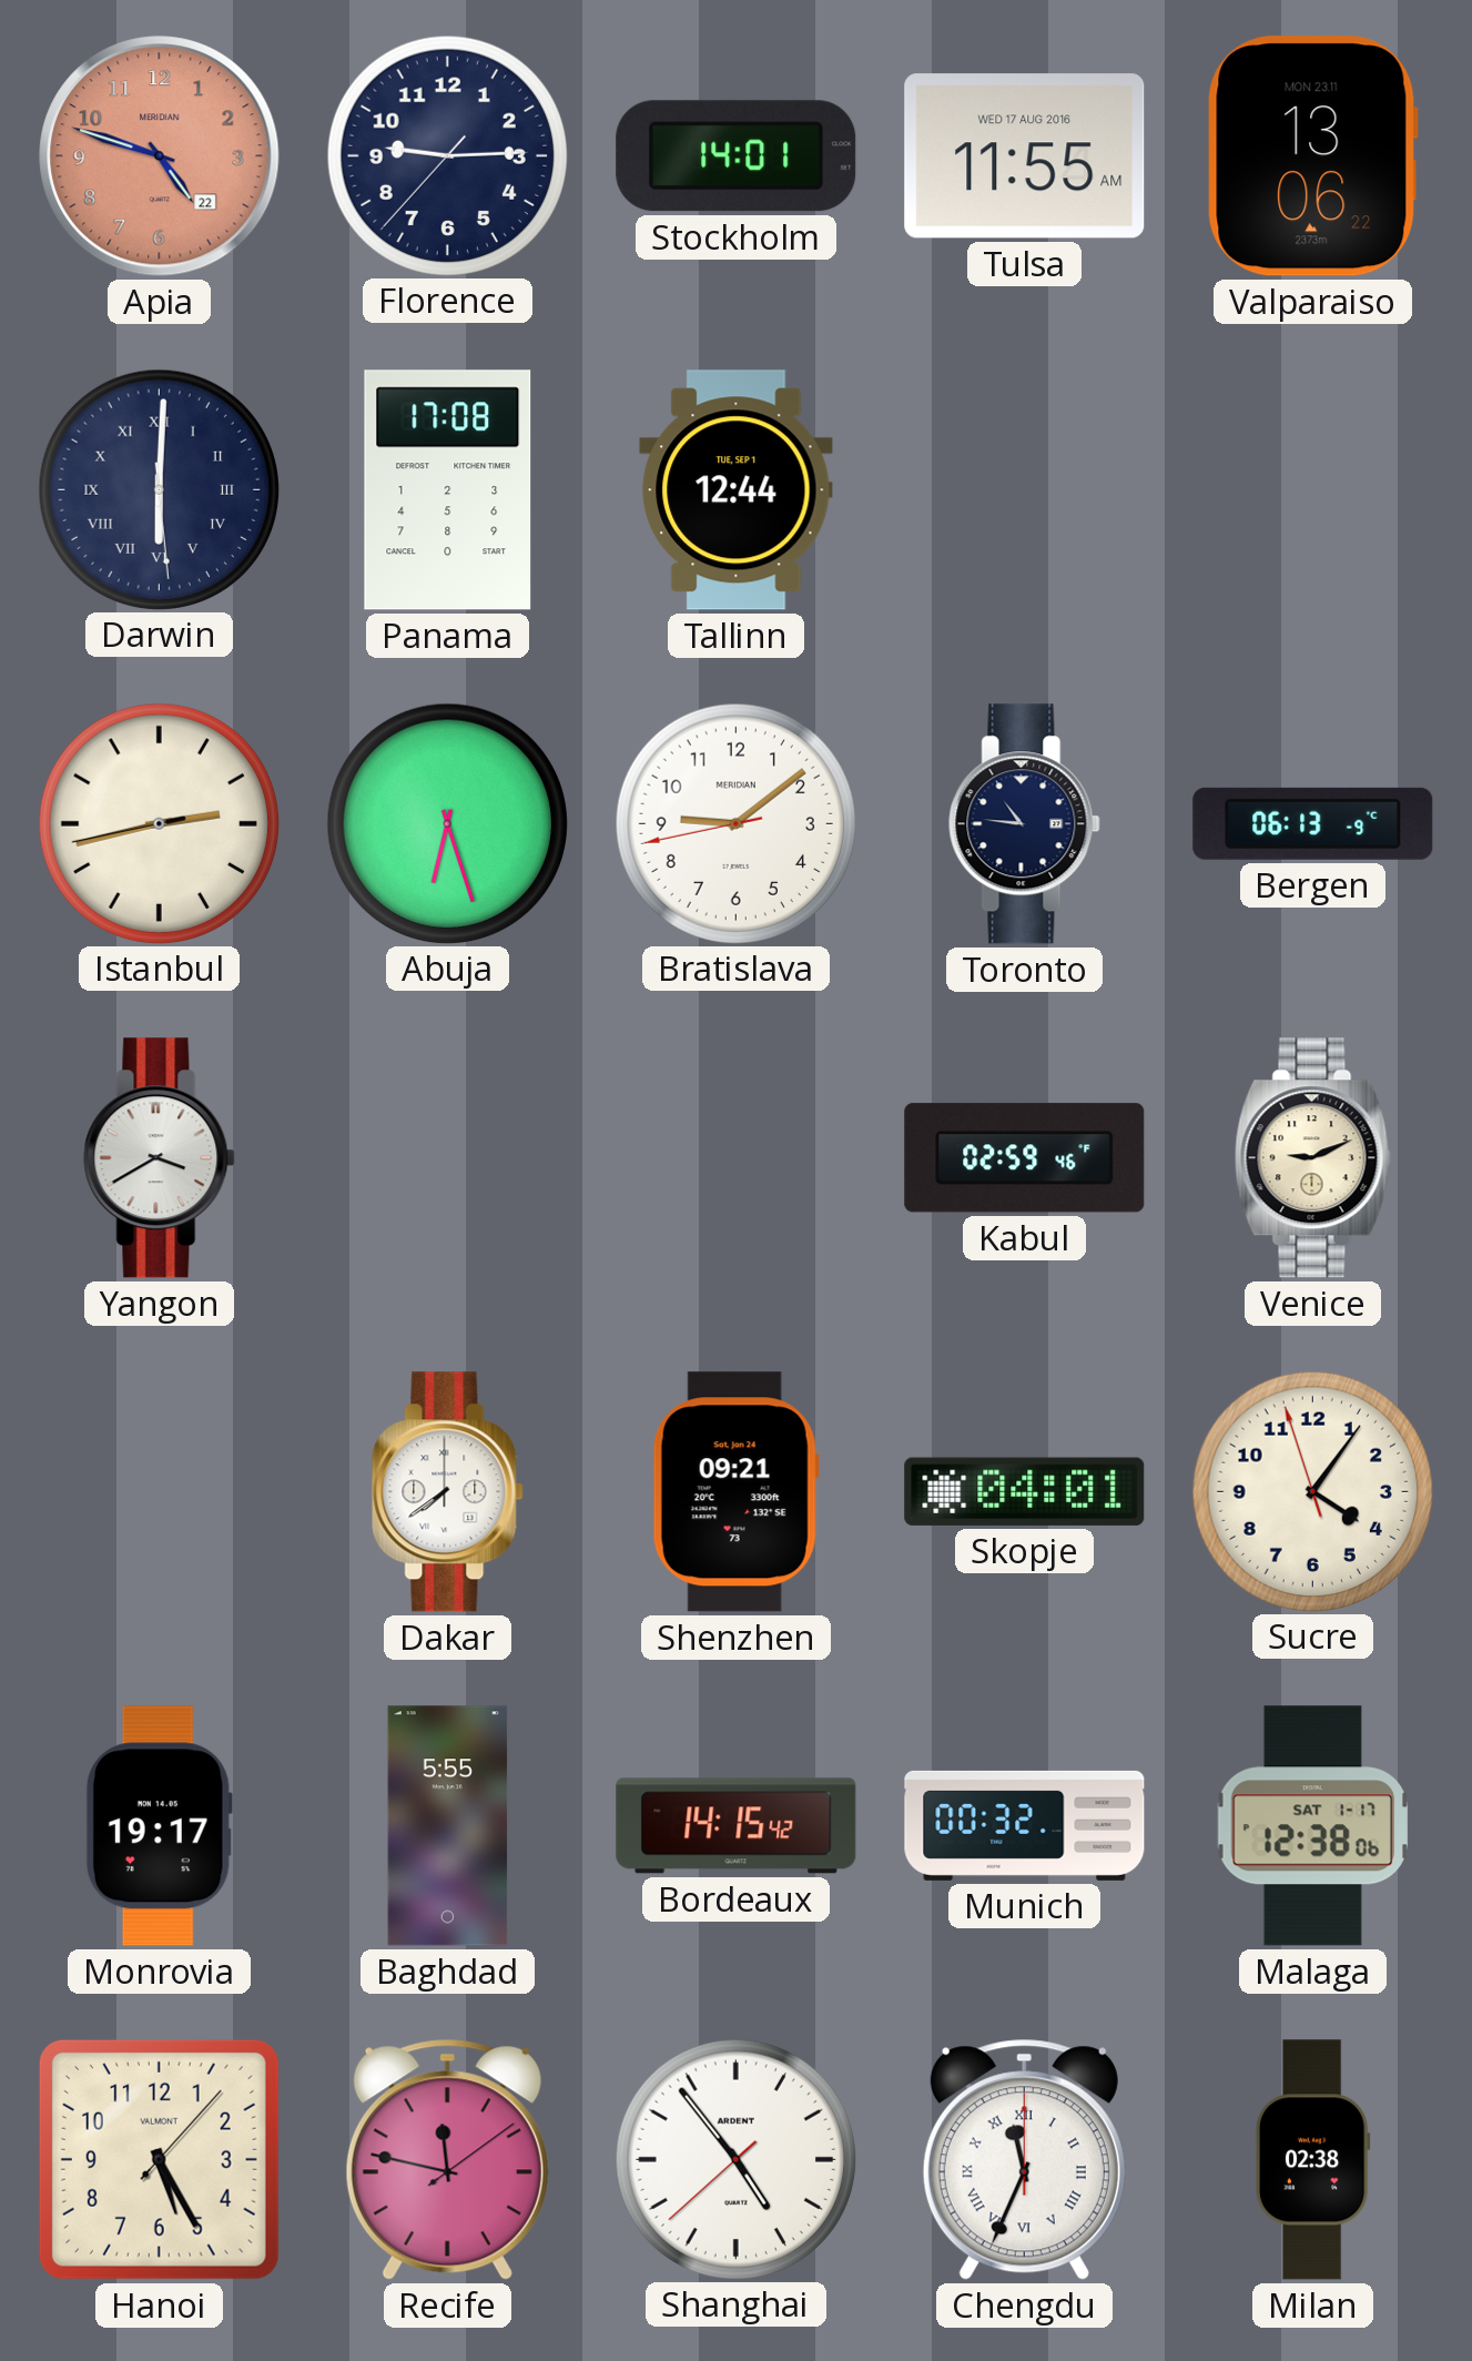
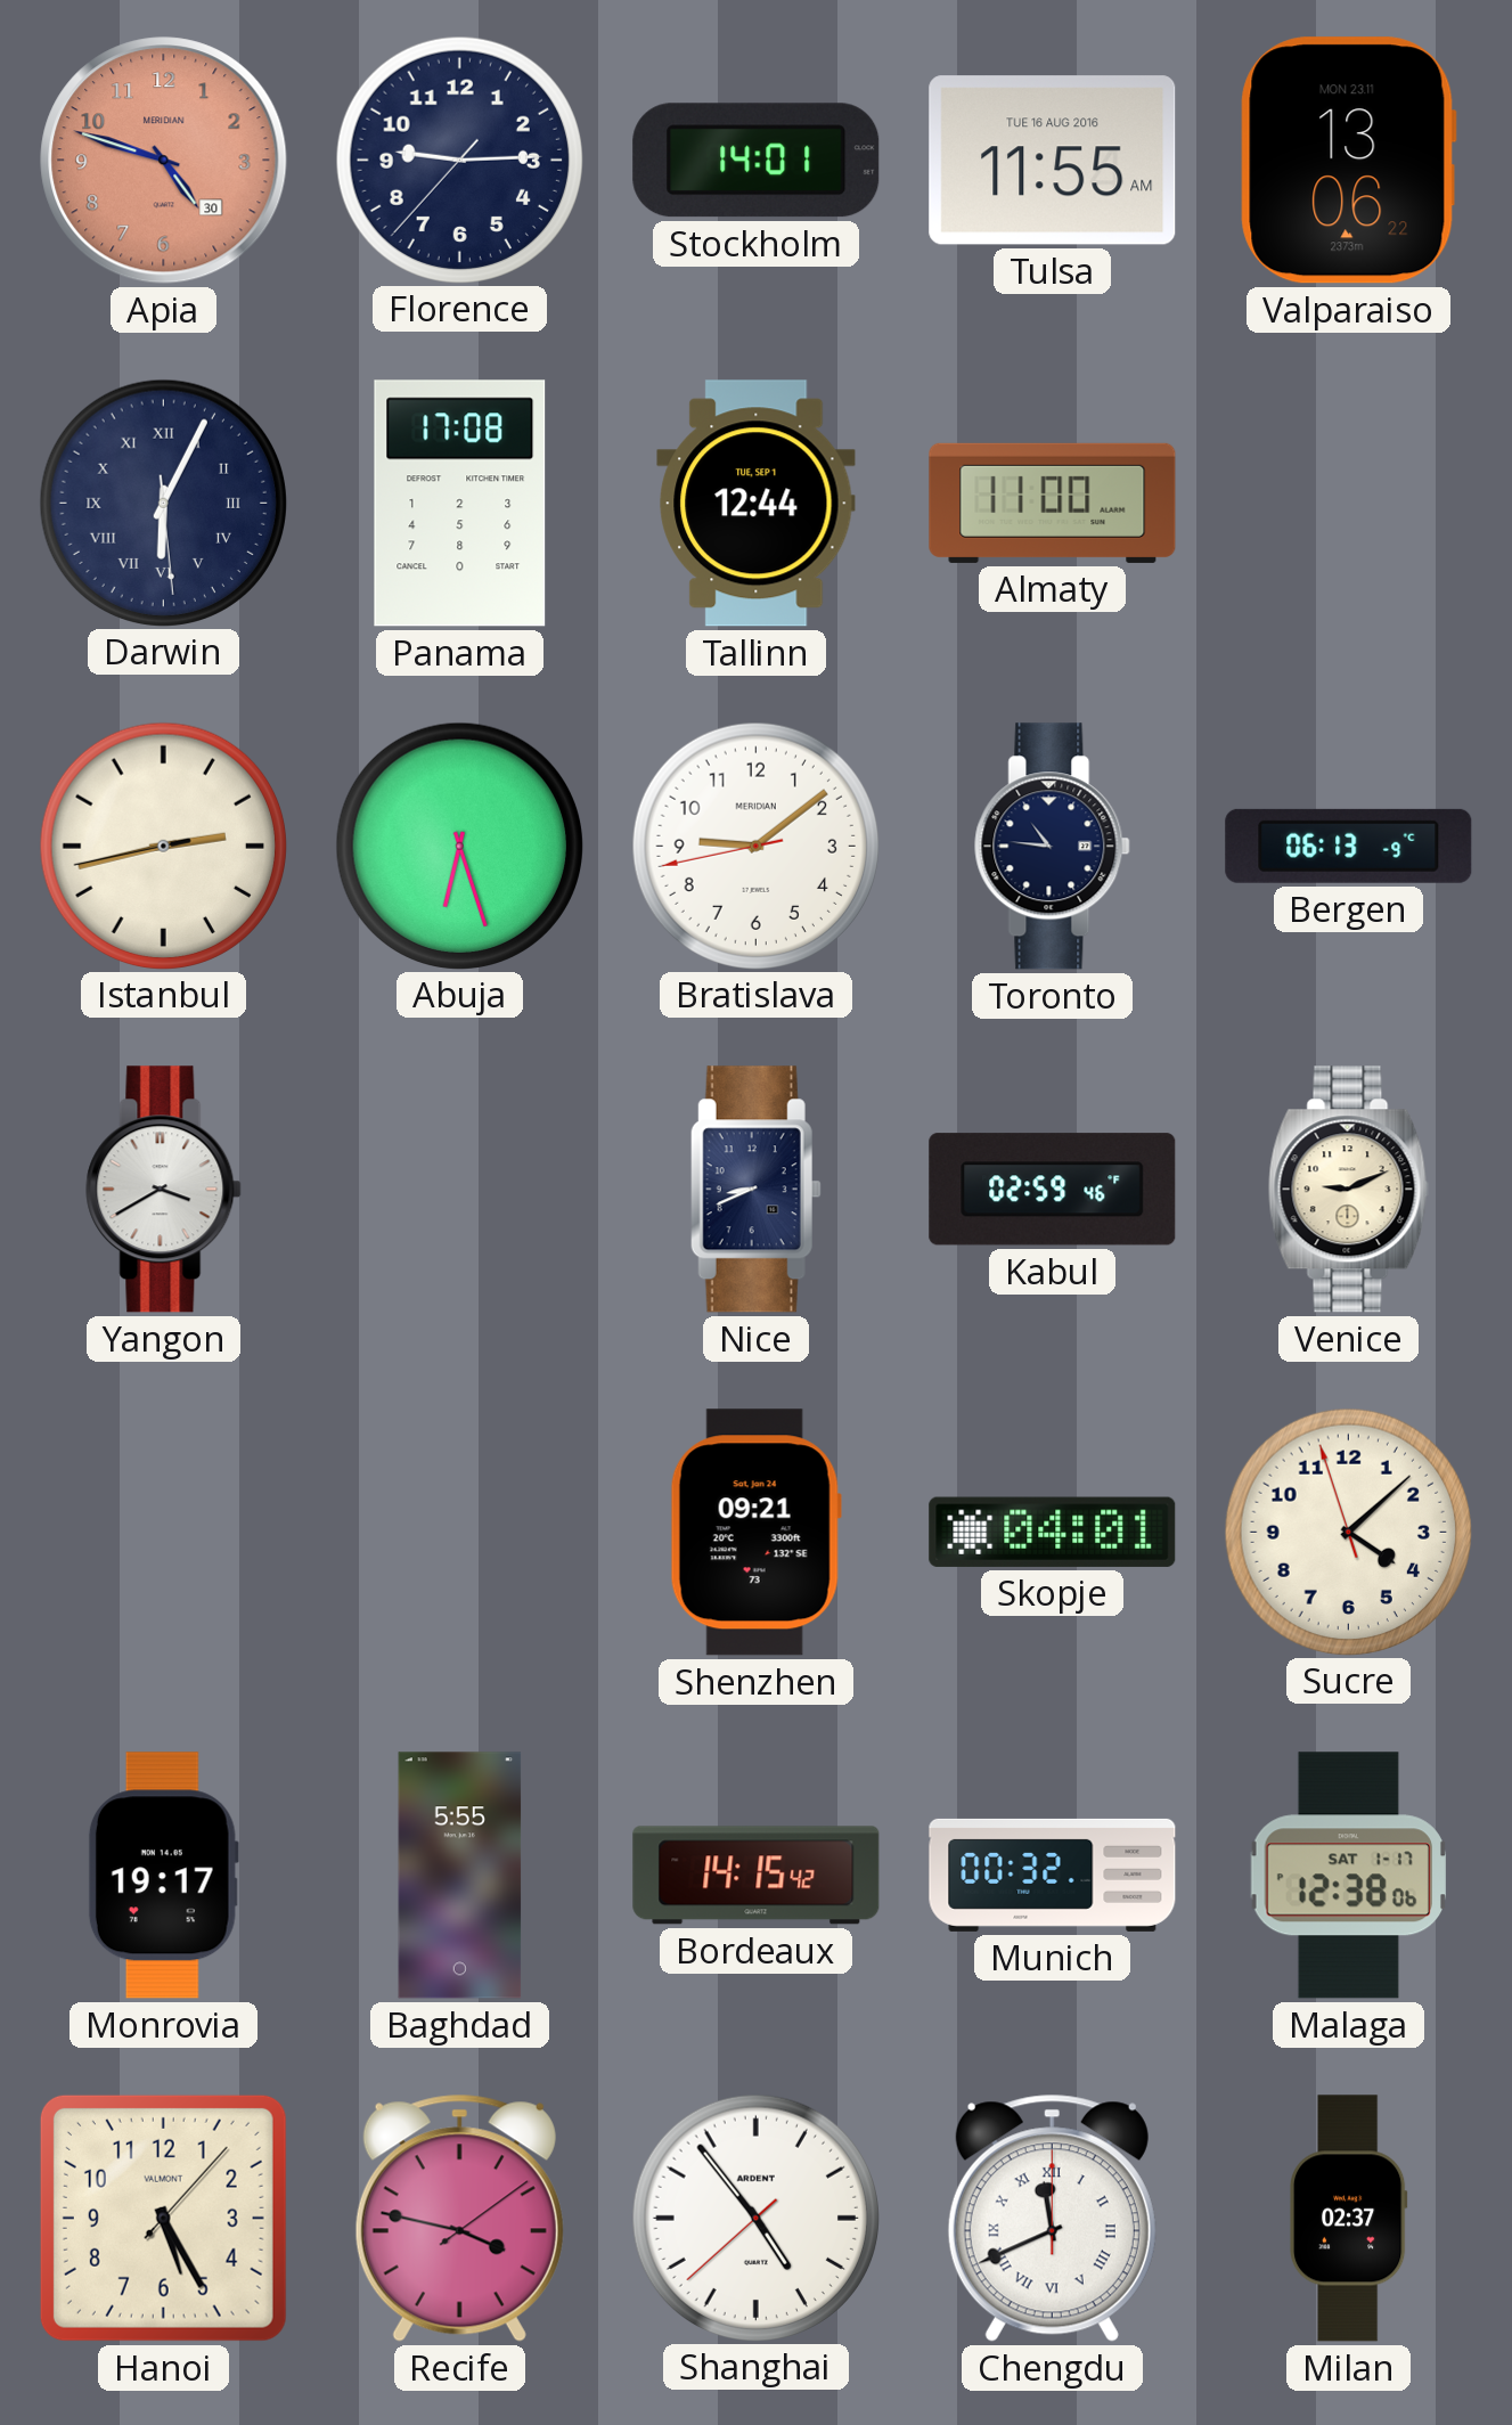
Apia date: 22 -> 30 (164, 161)
Tulsa date: WED 17 AUG 2016 -> TUE 16 AUG 2016 (1053, 161)
Darwin: 6:00 -> 6:04 (163, 503)
Almaty: none -> 11:00 (1053, 503)
Nice: none -> 8:41 (755, 1190)
Dakar: 7:39 -> none (448, 1492)
Sucre: 4:05 -> 4:07 (1348, 1532)
Recife: 11:47 -> 3:47 (459, 2218)
Chengdu: 11:34 -> 11:41 (1052, 2218)
Milan: 02:38 -> 02:37 (1348, 2219)
